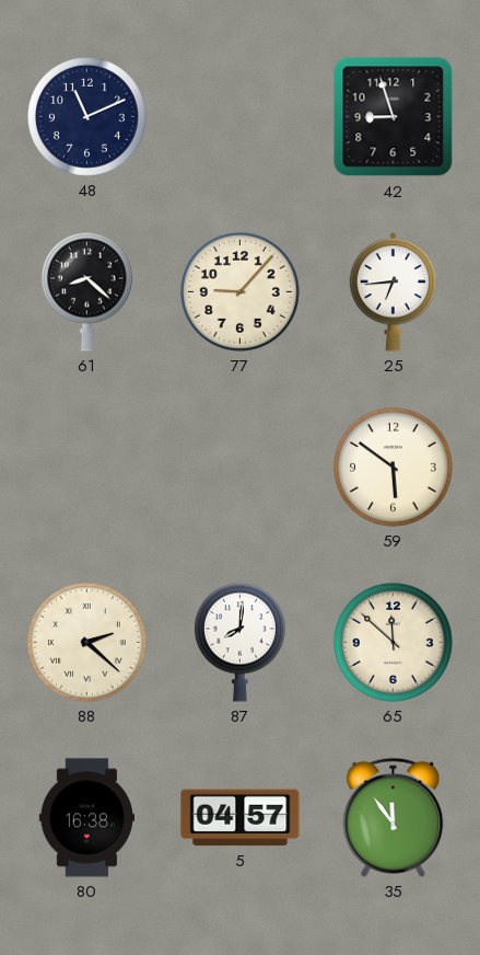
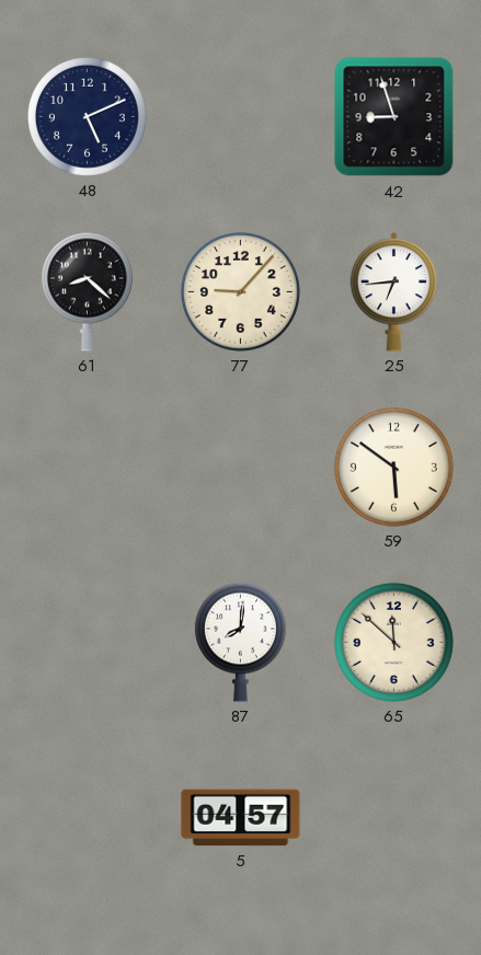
48: 11:11 -> 5:11 (87, 116)
88: 2:22 -> none (86, 642)
80: 16:38 -> none (86, 818)
35: 11:54 -> none (394, 817)
